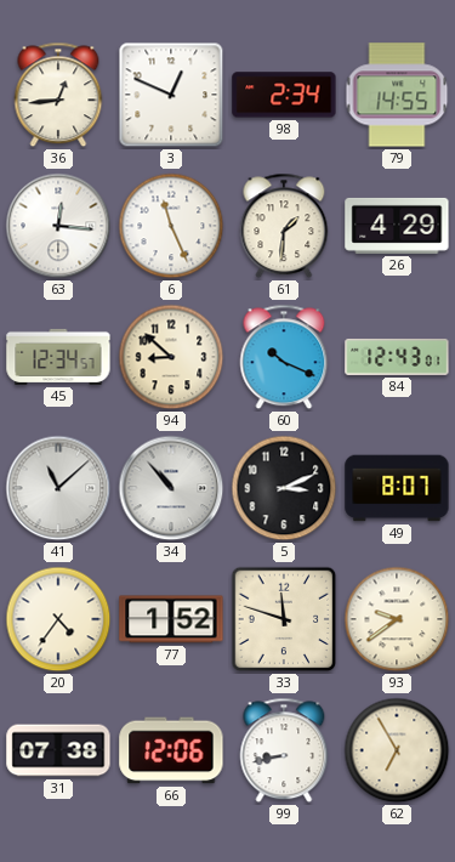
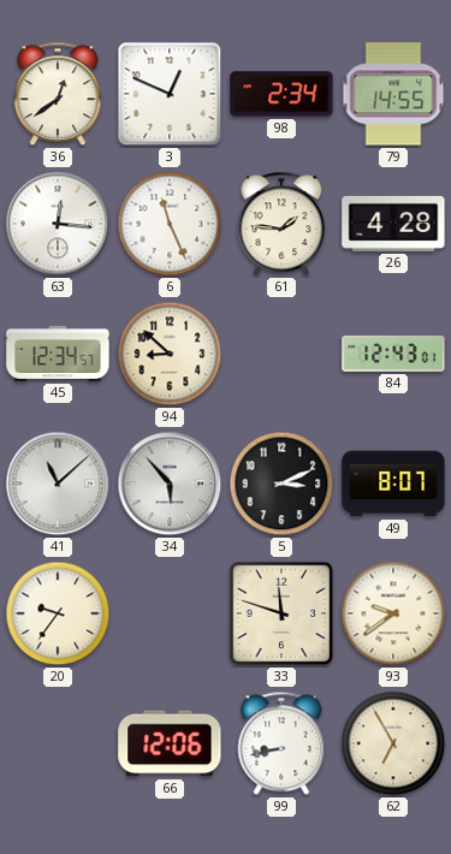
36: 12:44 -> 12:39 (58, 94)
61: 1:31 -> 1:46 (281, 224)
26: 4:29 -> 4:28 (393, 224)
60: 10:19 -> none (284, 357)
34: 10:53 -> 5:53 (170, 484)
20: 4:36 -> 9:36 (58, 613)
77: 1:52 -> none (171, 619)
31: 07:38 -> none (58, 750)
